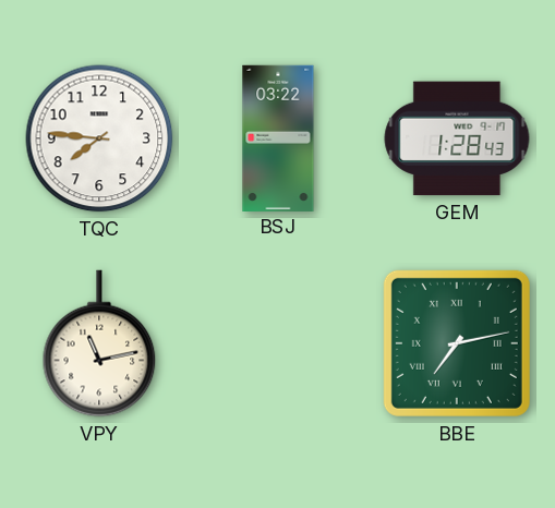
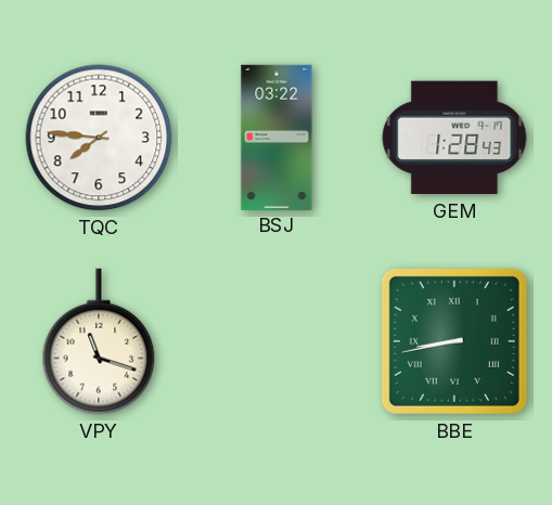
VPY: 11:13 -> 11:18 (99, 341)
BBE: 7:13 -> 8:43 (454, 341)
